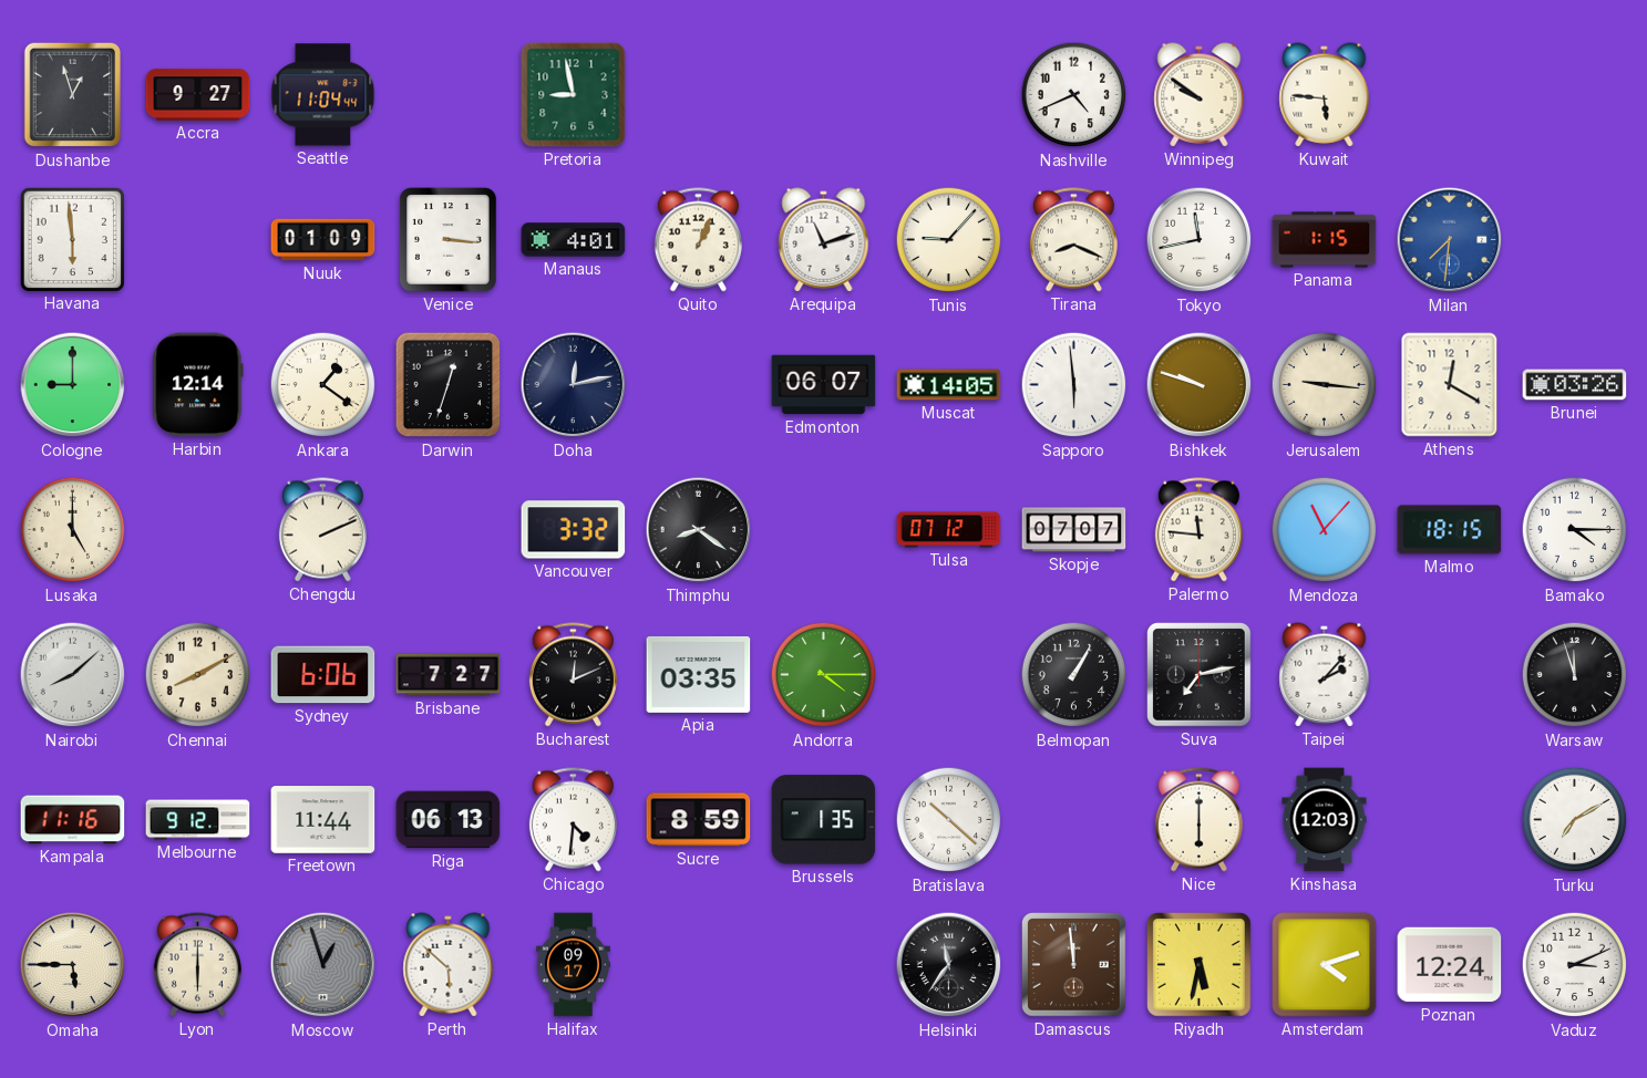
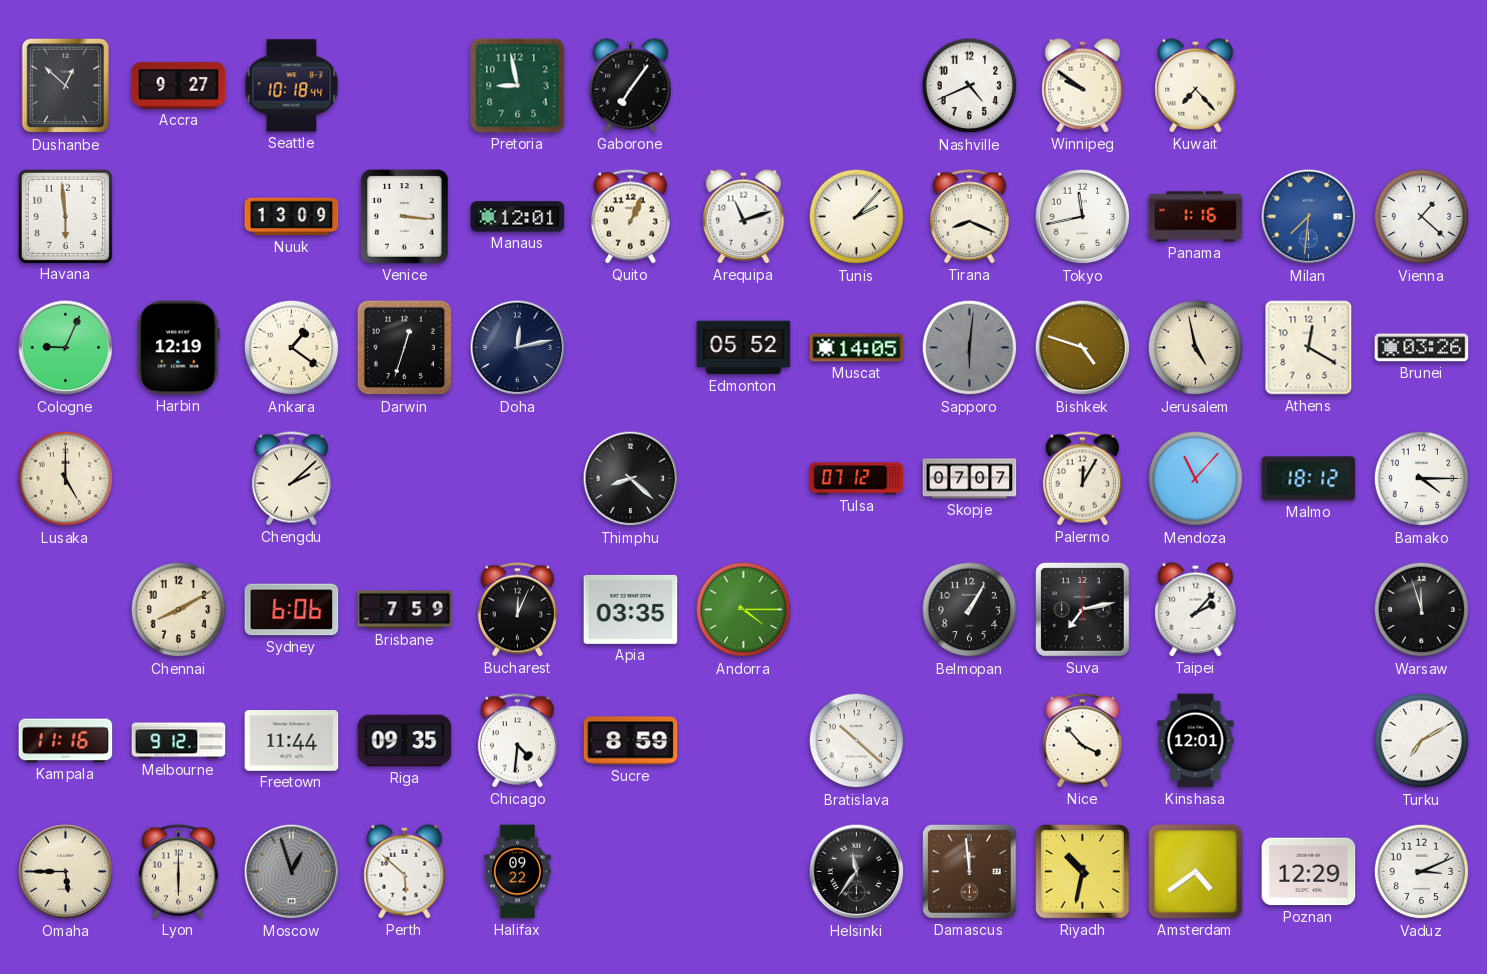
Dushanbe: 12:57 -> 12:52 (66, 86)
Seattle: 11:04 -> 10:18 (292, 86)
Gaborone: none -> 7:06 (631, 86)
Kuwait: 5:46 -> 7:23 (1196, 86)
Nuuk: 01:09 -> 13:09 (292, 217)
Manaus: 4:01 -> 12:01 (518, 217)
Tunis: 9:07 -> 2:07 (857, 217)
Panama: 1:15 -> 1:16 (1196, 217)
Vienna: none -> 1:22 (1422, 217)
Cologne: 9:00 -> 9:04 (66, 348)
Harbin: 12:14 -> 12:19 (179, 348)
Edmonton: 06:07 -> 05:52 (744, 348)
Sapporo: 5:59 -> 6:01 (970, 348)
Sapporo dial: white -> grey (970, 348)
Bishkek: 9:48 -> 4:48 (1083, 348)
Jerusalem: 9:16 -> 4:58 (1196, 348)
Chengdu: 2:11 -> 2:08 (291, 479)
Vancouver: 3:32 -> none (574, 530)
Thimphu: 8:21 -> 8:22 (631, 479)
Palermo: 11:46 -> 12:05 (1082, 479)
Malmo: 18:15 -> 18:12 (1309, 479)
Nairobi: 8:08 -> none (73, 675)
Brisbane: 7:27 -> 7:59 (405, 610)
Bucharest: 12:11 -> 12:04 (517, 610)
Riga: 06:13 -> 09:35 (405, 741)
Brussels: 1:35 -> none (824, 820)
Nice: 6:00 -> 3:53 (1082, 741)
Kinshasa: 12:03 -> 12:01 (1196, 741)
Halifax: 09:17 -> 09:22 (517, 872)
Riyadh: 5:32 -> 10:32 (1083, 872)
Amsterdam: 4:12 -> 4:39 (1196, 872)
Poznan: 12:24 -> 12:29 (1309, 872)
